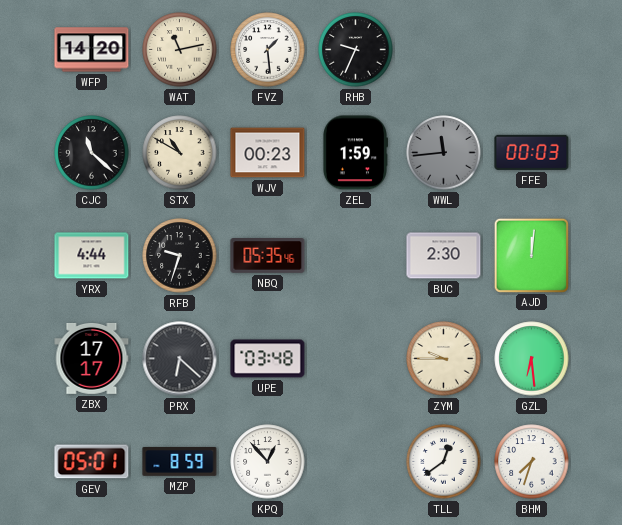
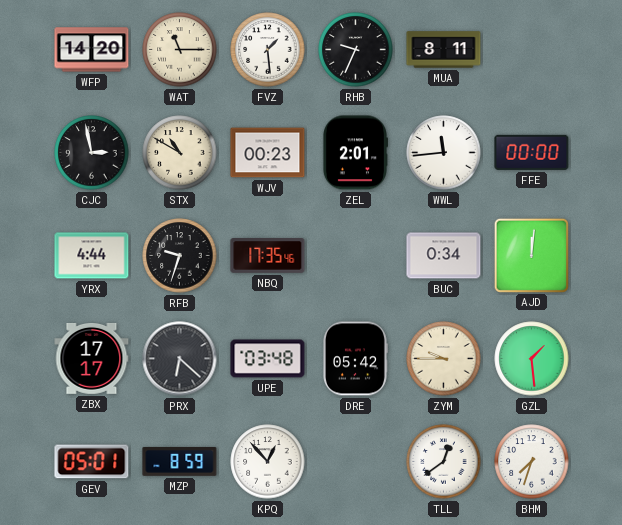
WAT: 11:13 -> 11:15 (180, 50)
MUA: none -> 8:11 (444, 50)
CJC: 11:22 -> 2:58 (92, 153)
ZEL: 1:59 -> 2:01 (355, 153)
WWL dial: grey -> white (444, 153)
FFE: 00:03 -> 00:00 (532, 152)
NBQ: 05:35 -> 17:35 (268, 256)
BUC: 2:30 -> 0:34 (444, 256)
DRE: none -> 05:42 (356, 359)
GZL: 6:29 -> 1:29 (532, 359)
